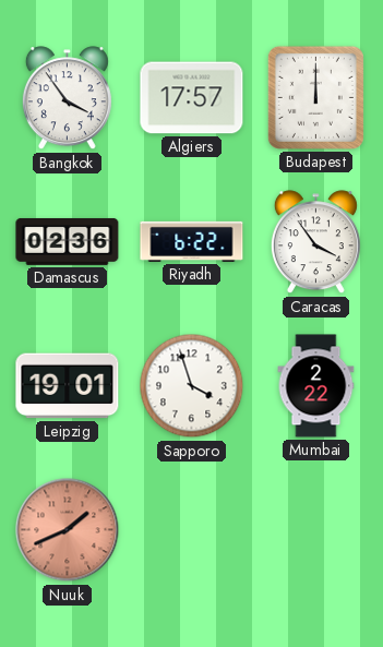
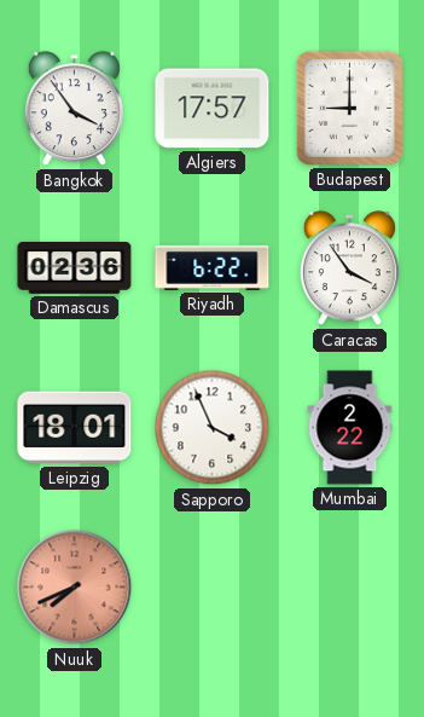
Budapest: 12:00 -> 9:00 (349, 108)
Leipzig: 19:01 -> 18:01 (75, 428)
Sapporo: 3:57 -> 3:56 (213, 428)
Nuuk: 1:41 -> 7:41 (75, 588)
